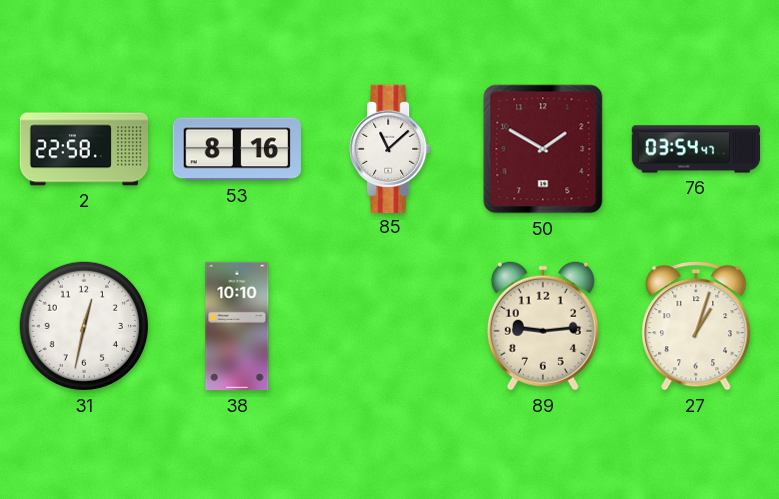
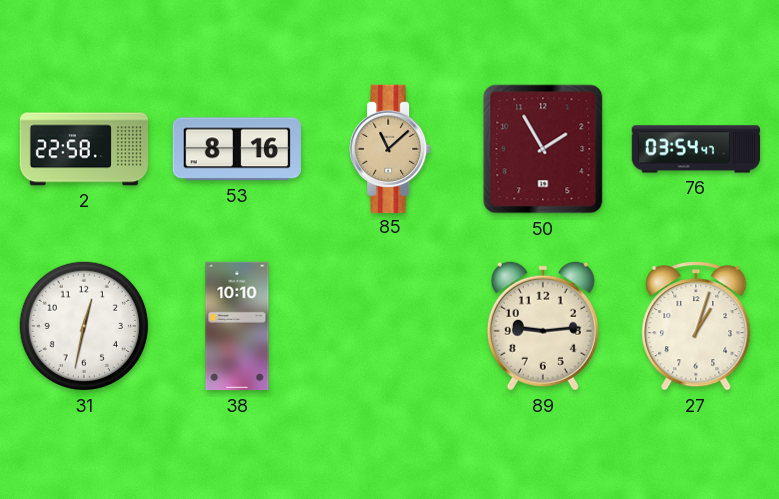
85 dial: white -> champagne (390, 148)
50: 1:50 -> 1:55 (543, 149)
